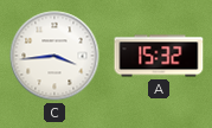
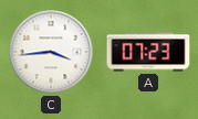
A: 15:32 -> 07:23 (148, 52)
